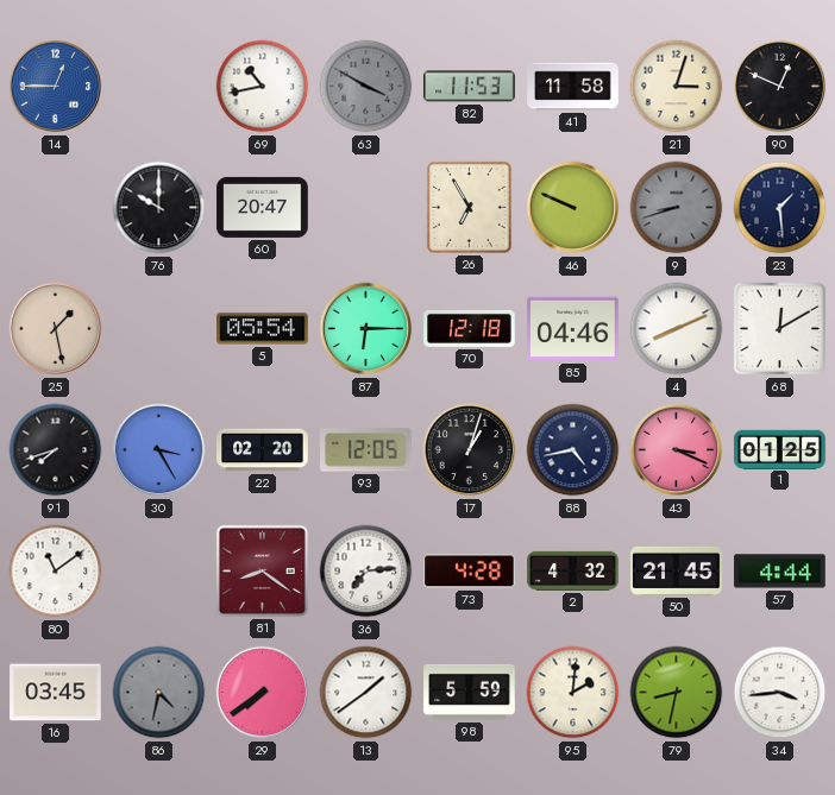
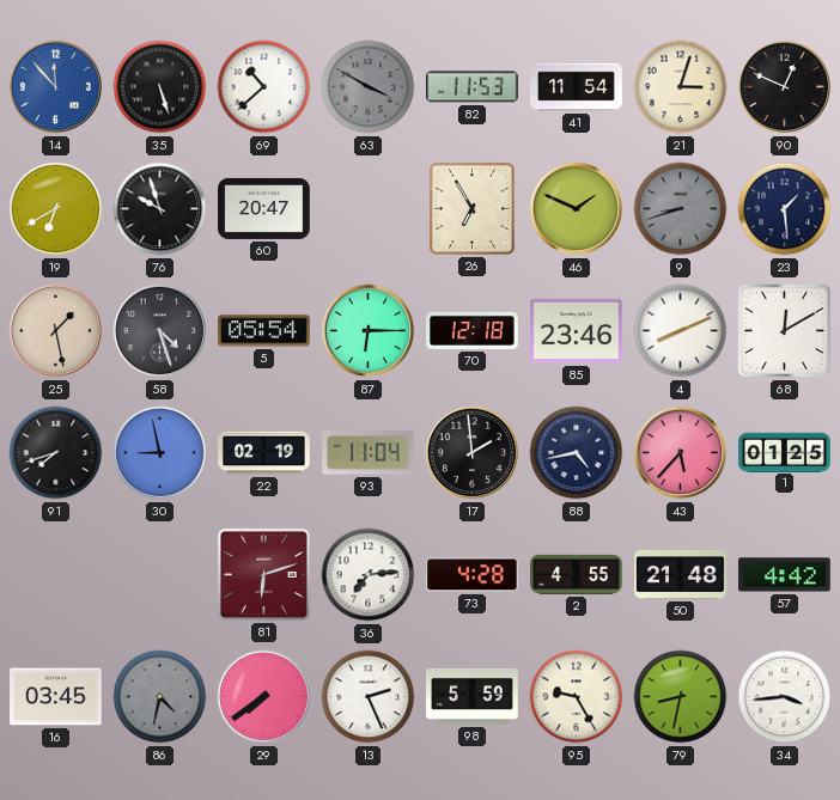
14: 12:45 -> 11:53 (56, 87)
35: none -> 5:27 (160, 87)
69: 10:43 -> 10:38 (264, 87)
41: 11:58 -> 11:54 (577, 87)
19: none -> 6:40 (56, 209)
76: 10:00 -> 9:57 (160, 209)
46: 9:49 -> 1:49 (577, 209)
58: none -> 4:27 (160, 331)
85: 04:46 -> 23:46 (577, 331)
30: 3:25 -> 8:58 (160, 453)
22: 02:20 -> 02:19 (264, 453)
93: 12:05 -> 11:04 (369, 453)
17: 1:03 -> 1:59 (473, 453)
43: 3:19 -> 5:37 (681, 453)
80: 11:09 -> none (56, 572)
81: 8:21 -> 6:12 (263, 574)
2: 4:32 -> 4:55 (577, 574)
50: 21:45 -> 21:48 (681, 574)
57: 4:44 -> 4:42 (785, 575)
13: 1:39 -> 2:26 (369, 697)
95: 2:01 -> 9:25 (577, 697)
